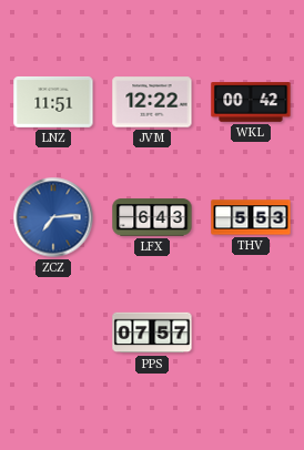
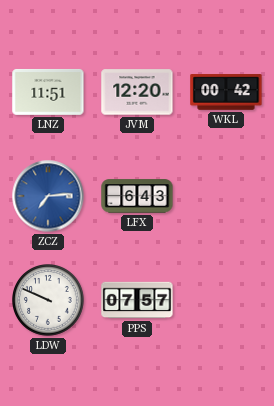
JVM: 12:22 -> 12:20 (137, 92)
THV: 5:53 -> none (251, 217)
LDW: none -> 9:49 (49, 301)
